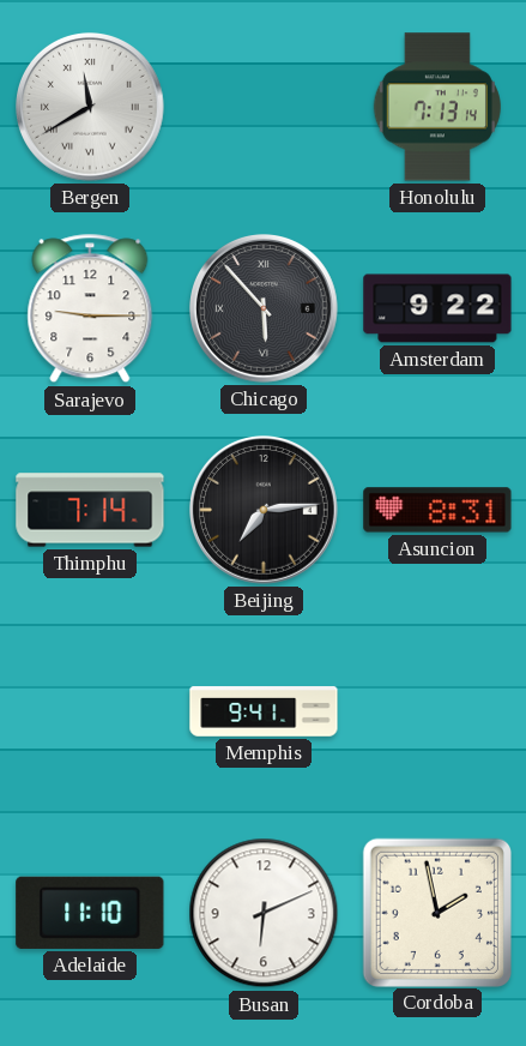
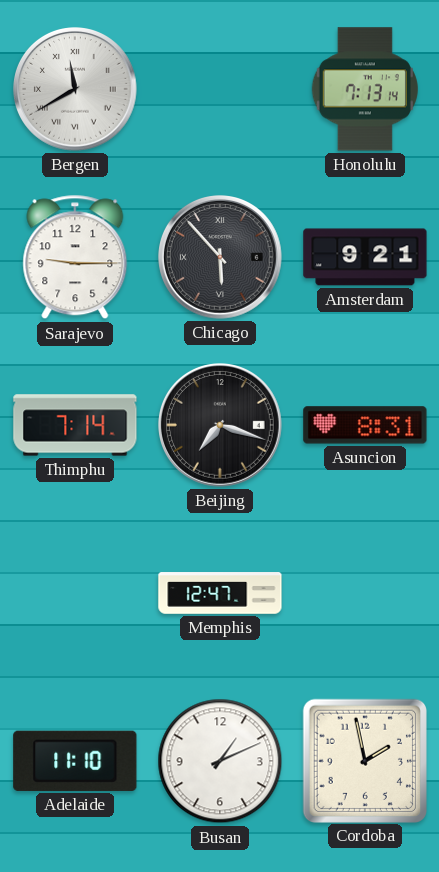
Amsterdam: 9:22 -> 9:21 (365, 257)
Beijing: 7:14 -> 7:18 (221, 426)
Memphis: 9:41 -> 12:47 (220, 593)
Busan: 6:11 -> 1:11 (220, 761)
